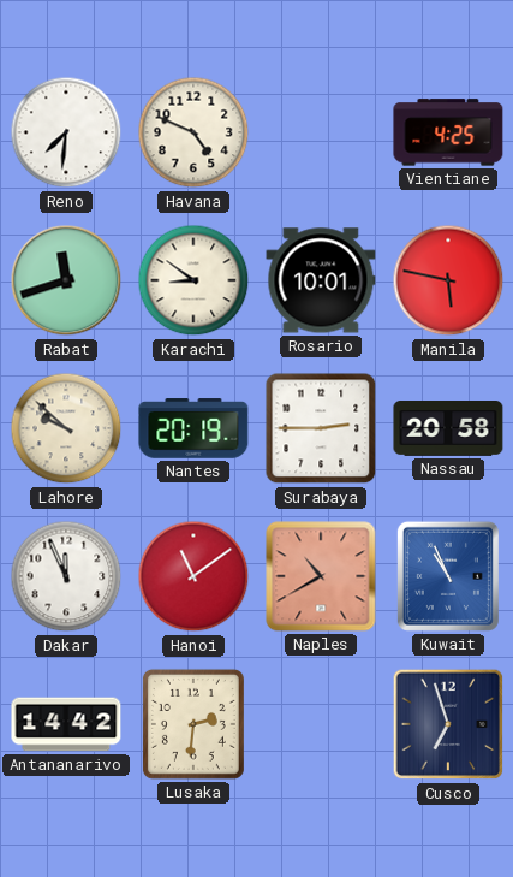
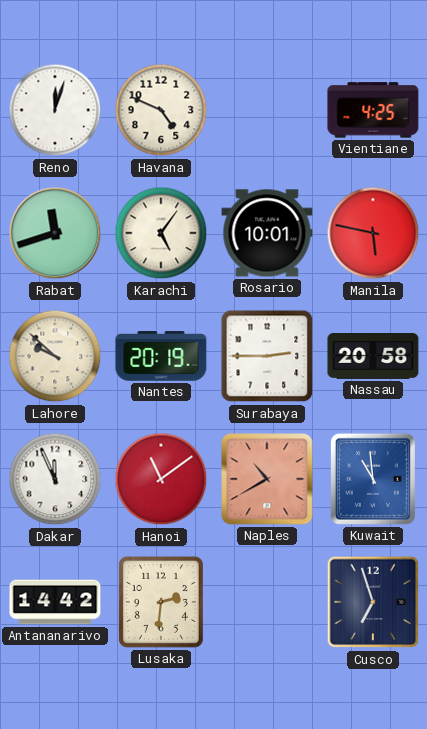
Reno: 7:31 -> 12:03 (55, 110)
Karachi: 8:51 -> 5:06 (161, 233)
Kuwait: 10:56 -> 10:59 (373, 479)
